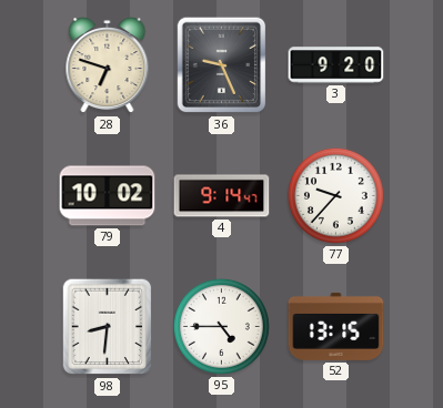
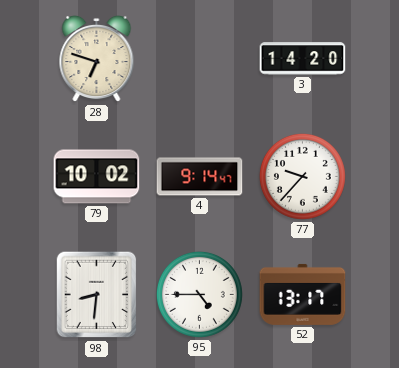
36: 9:26 -> none (222, 65)
3: 9:20 -> 14:20 (303, 59)
52: 13:15 -> 13:17 (303, 294)
